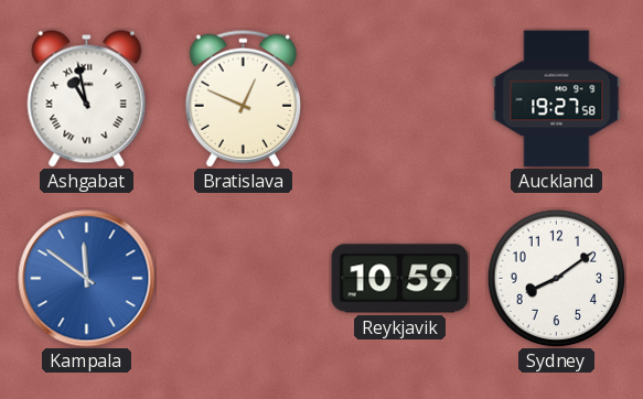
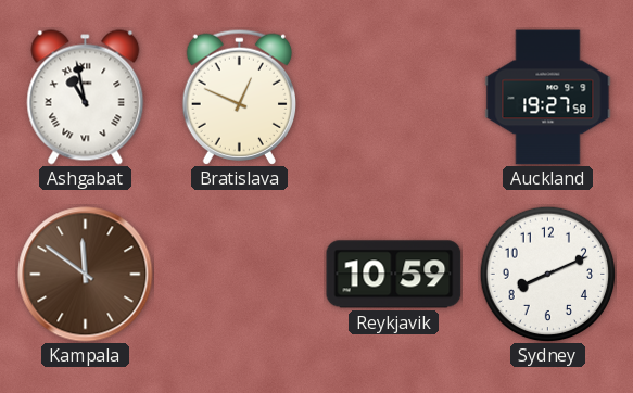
Kampala dial: blue -> brown (86, 275)
Sydney: 8:09 -> 8:11 (547, 274)
